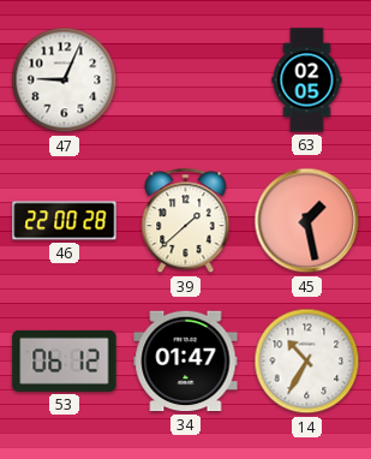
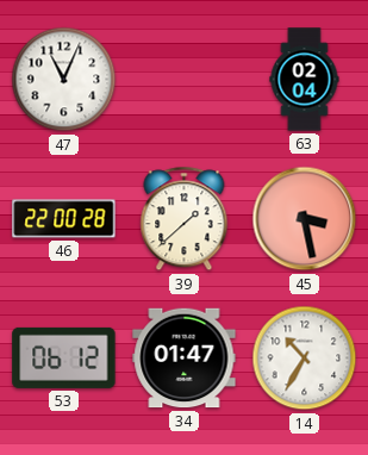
47: 9:04 -> 11:04 (64, 80)
63: 02:05 -> 02:04 (305, 80)
45: 1:28 -> 3:28 (305, 219)
